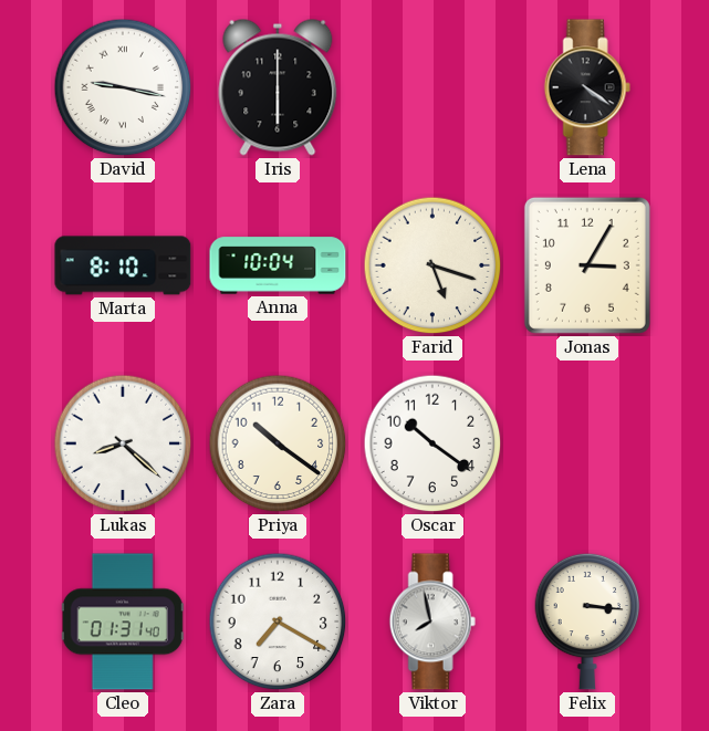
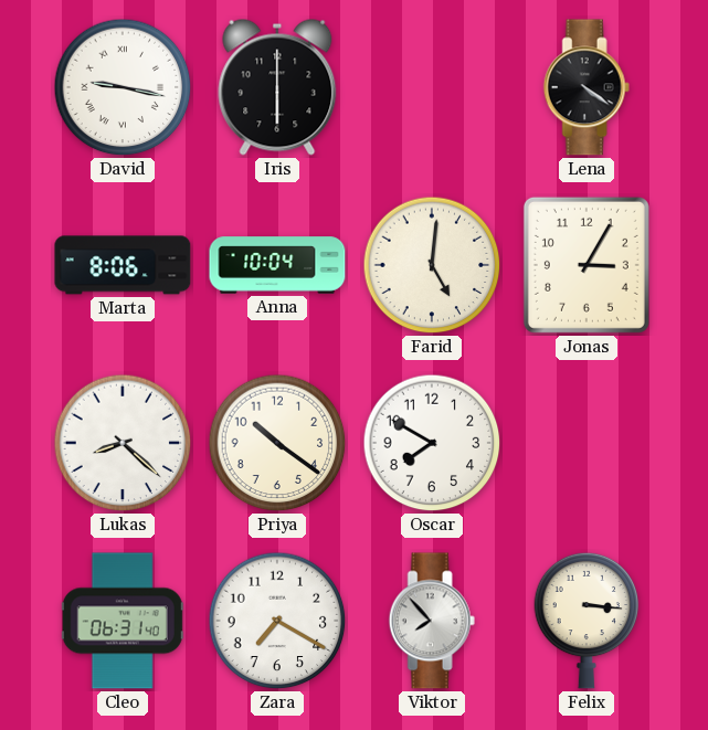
Marta: 8:10 -> 8:06 (123, 265)
Farid: 5:18 -> 5:01 (432, 265)
Oscar: 10:21 -> 7:50 (432, 443)
Cleo: 01:31 -> 06:31 (123, 621)
Viktor: 7:58 -> 7:53 (432, 621)
